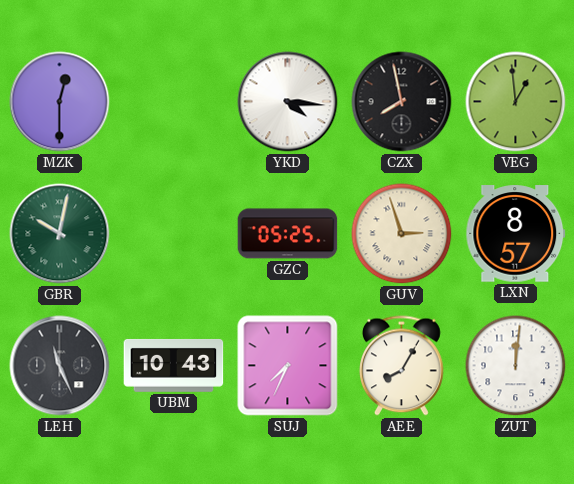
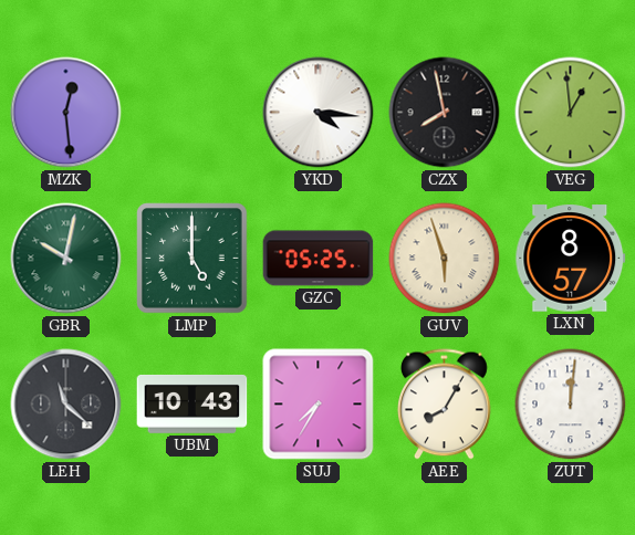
MZK: 12:30 -> 12:29 (66, 113)
LMP: none -> 5:00 (192, 259)
GUV: 2:57 -> 5:57 (445, 259)
LEH: 11:26 -> 11:22 (66, 405)
SUJ: 7:34 -> 7:35 (319, 405)
